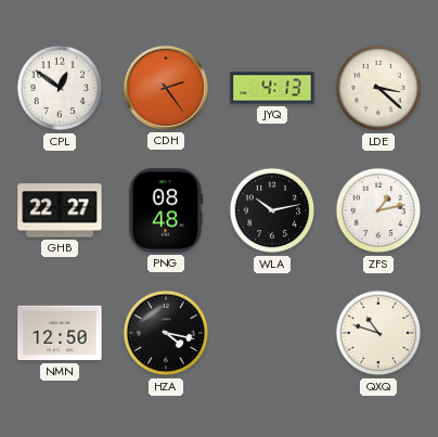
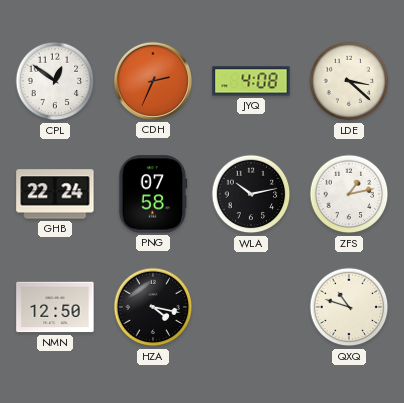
CDH: 2:24 -> 2:34 (153, 81)
JYQ: 4:13 -> 4:08 (251, 81)
GHB: 22:27 -> 22:24 (55, 194)
PNG: 08:48 -> 07:58 (153, 194)
